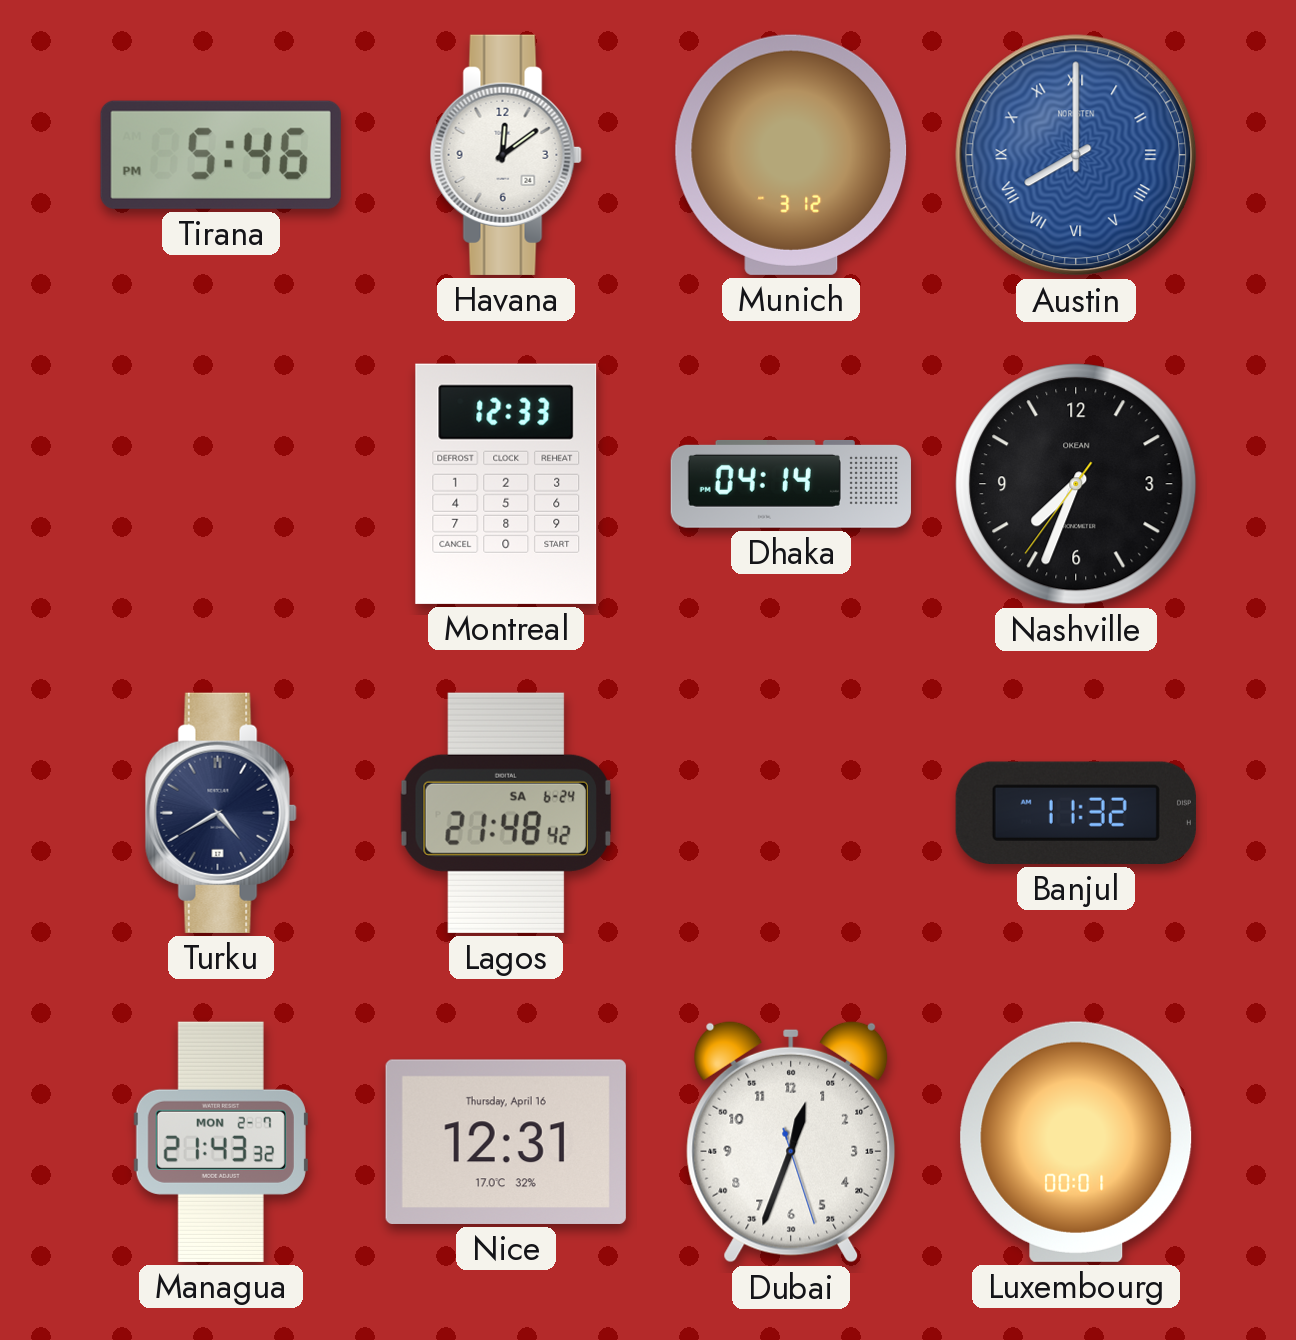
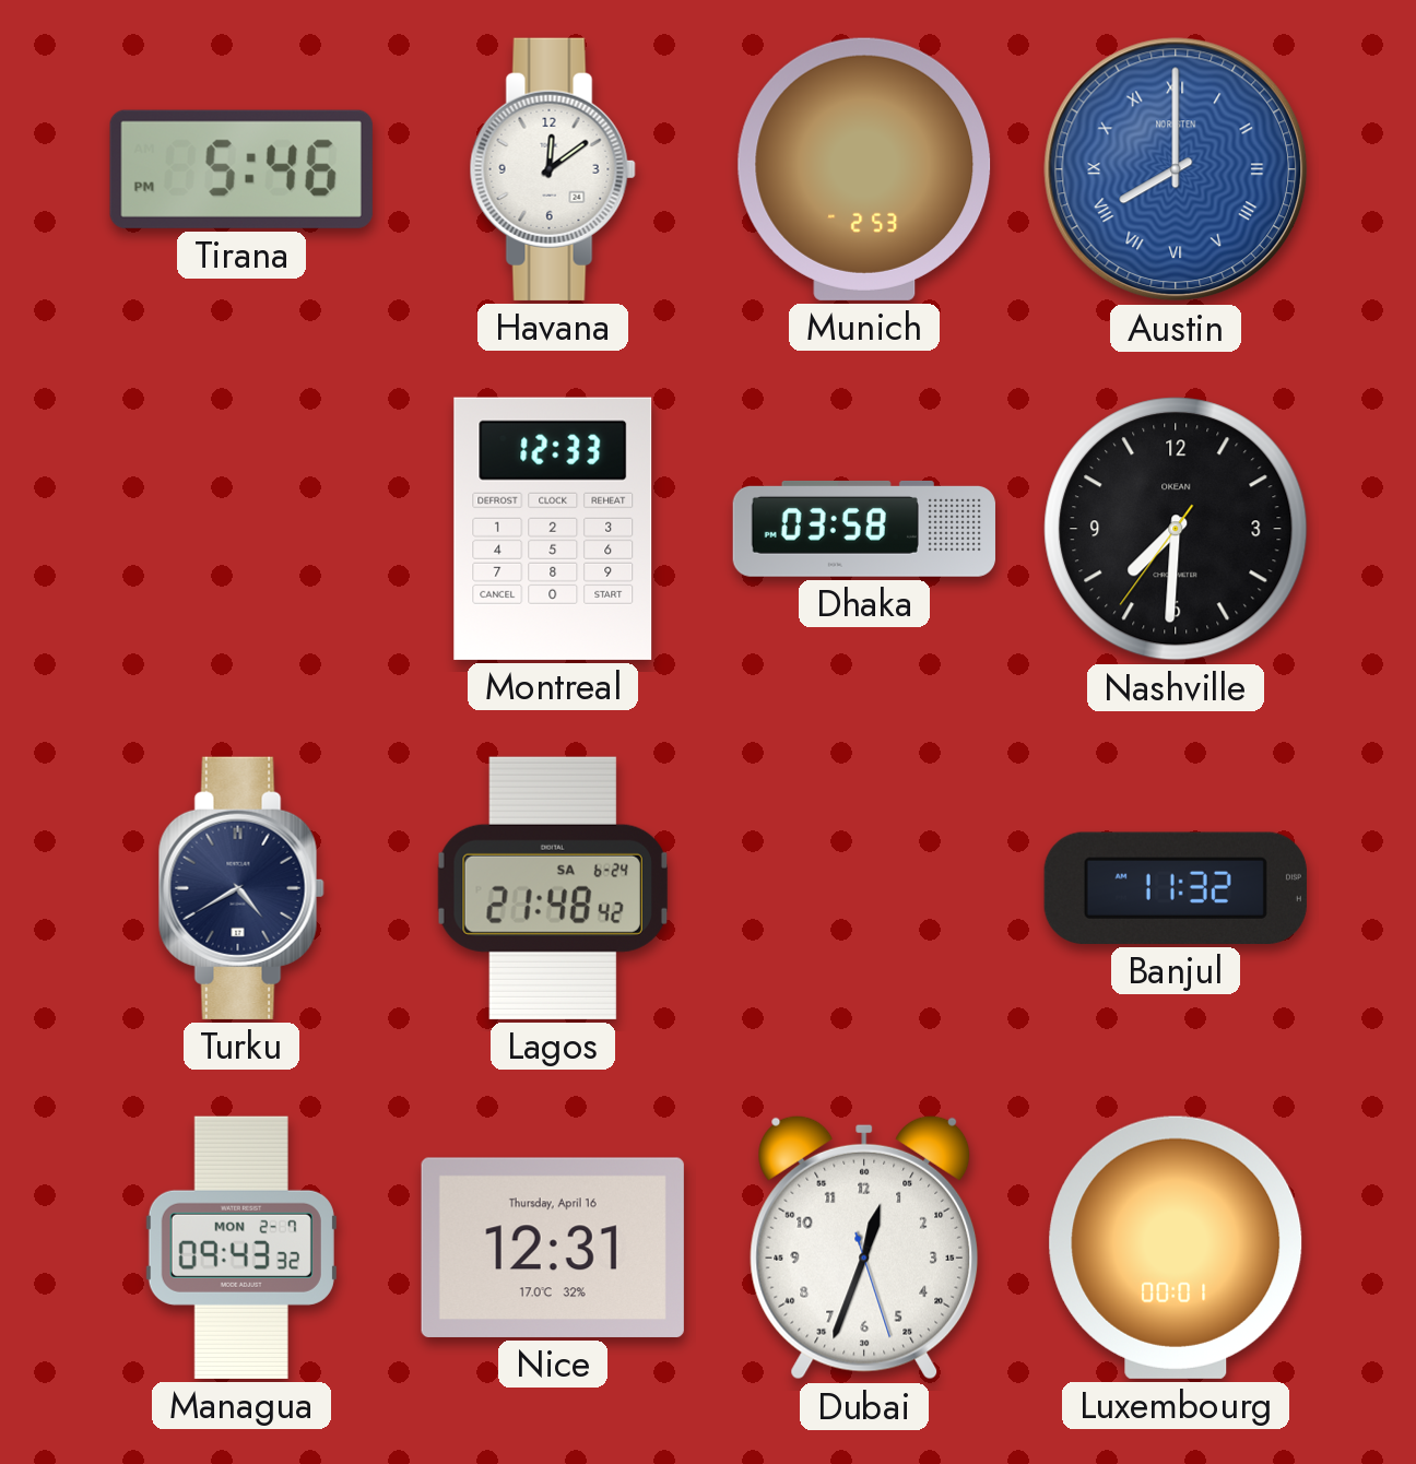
Munich: 3:12 -> 2:53 (864, 169)
Dhaka: 04:14 -> 03:58 (864, 529)
Nashville: 7:33 -> 7:30 (1176, 529)
Managua: 21:43 -> 09:43 (241, 1248)
